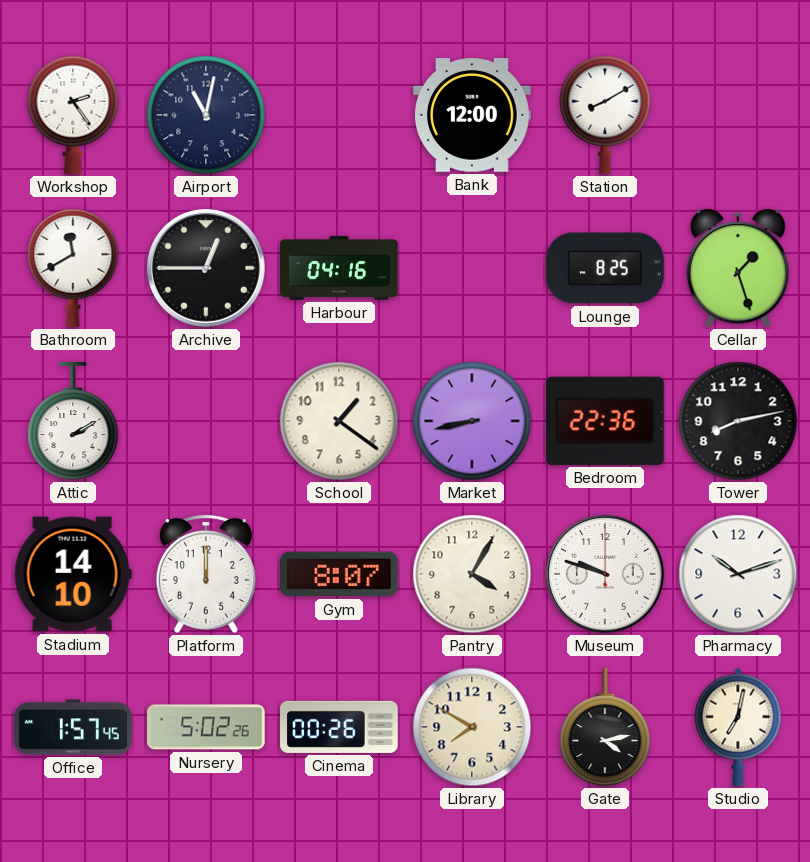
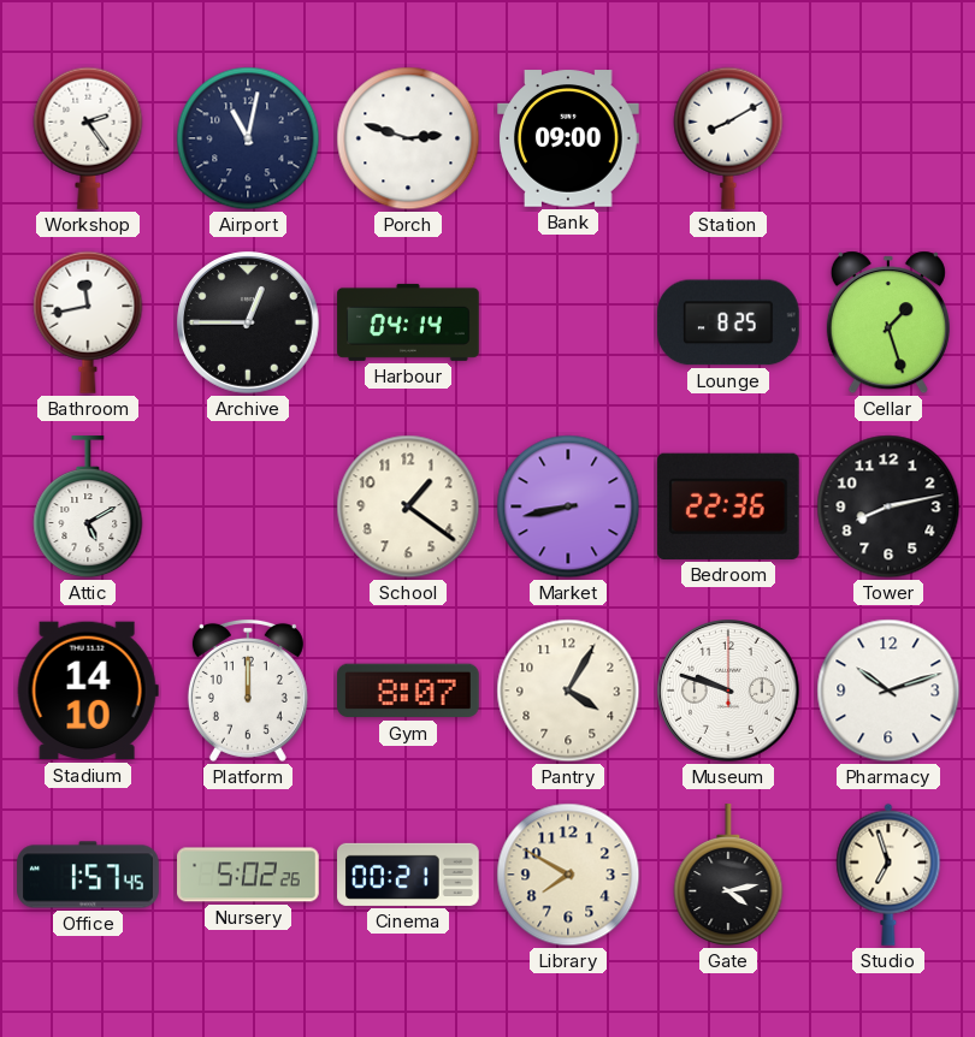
Porch: none -> 2:48 (408, 138)
Bank: 12:00 -> 09:00 (568, 138)
Bathroom: 11:40 -> 11:43 (88, 322)
Harbour: 04:16 -> 04:14 (408, 322)
Attic: 2:10 -> 5:10 (88, 508)
Cinema: 00:26 -> 00:21 (408, 875)
Studio: 7:02 -> 6:57 (888, 875)
